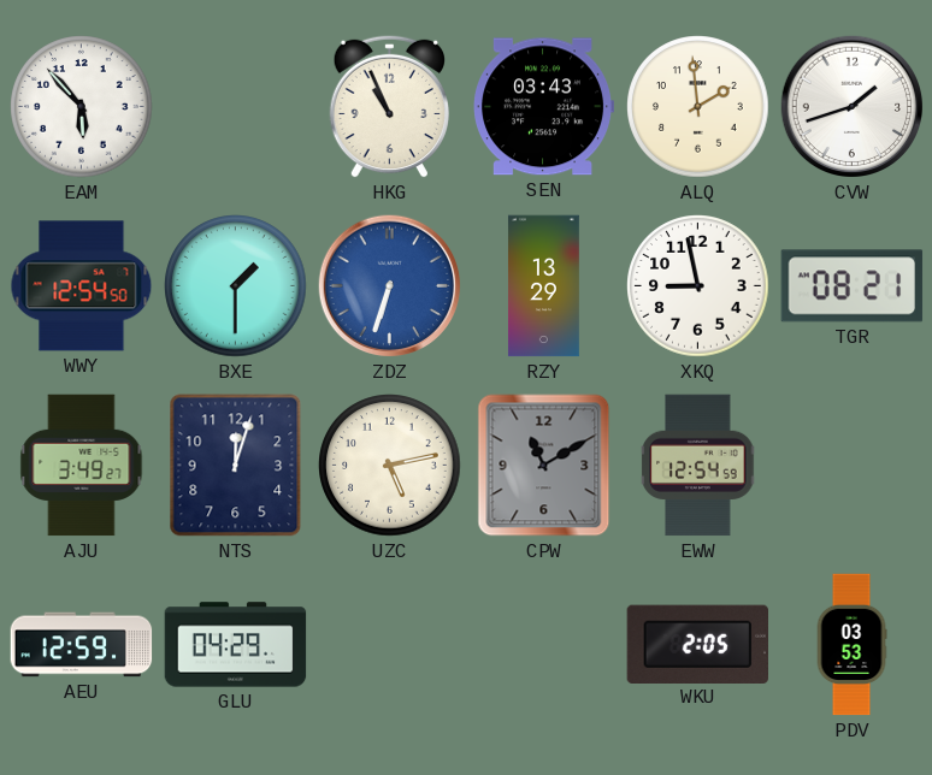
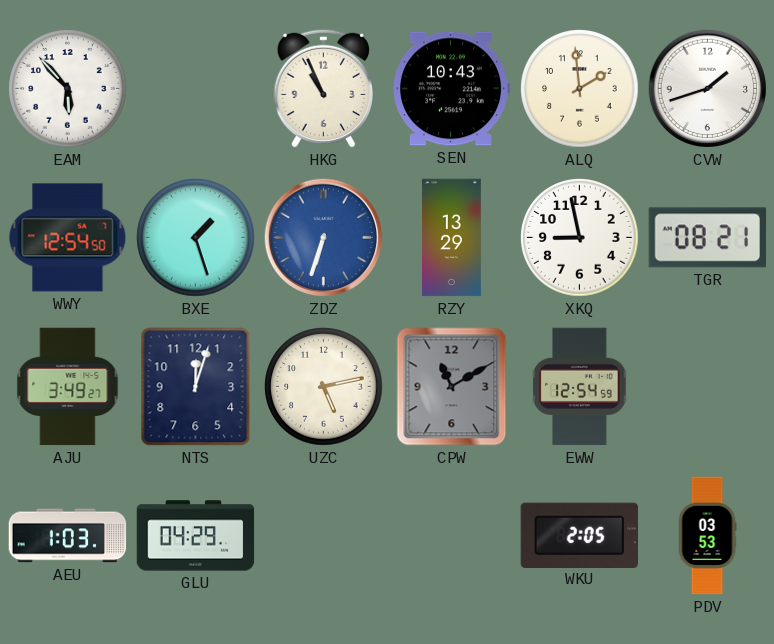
SEN: 03:43 -> 10:43 (451, 89)
BXE: 1:30 -> 1:27 (196, 238)
AEU: 12:59 -> 1:03 (68, 536)
